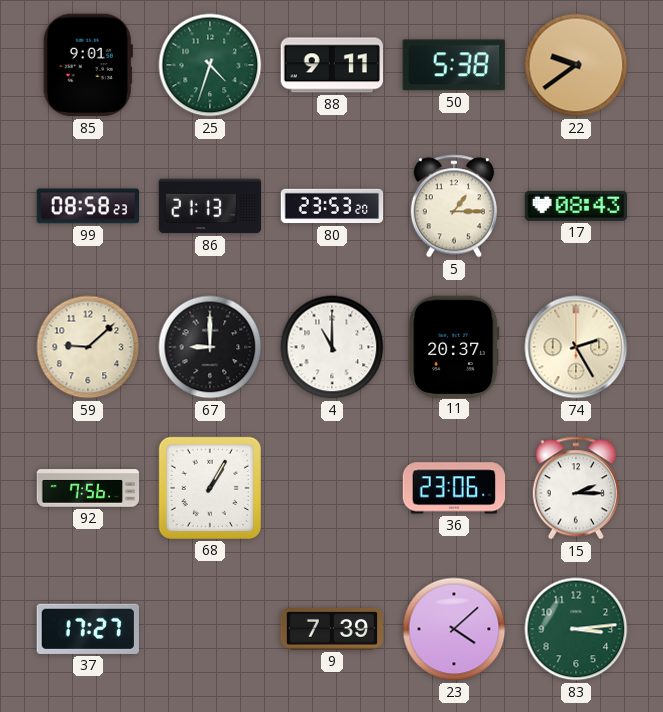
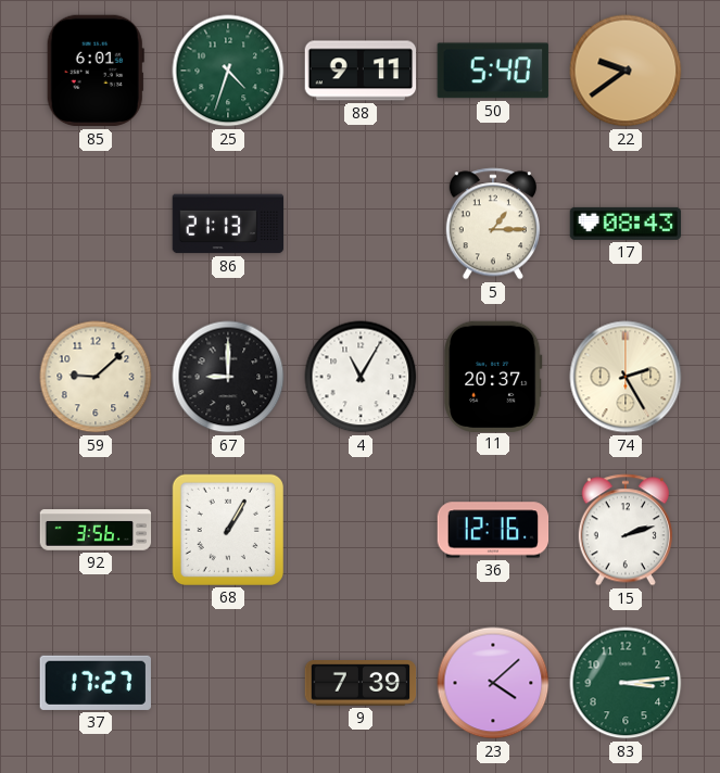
85: 9:01 -> 6:01 (96, 71)
50: 5:38 -> 5:40 (493, 71)
99: 08:58 -> none (88, 206)
80: 23:53 -> none (332, 206)
4: 11:00 -> 11:05 (361, 377)
92: 7:56 -> 3:56 (96, 530)
36: 23:06 -> 12:16 (493, 530)
15: 2:15 -> 2:12 (626, 530)
